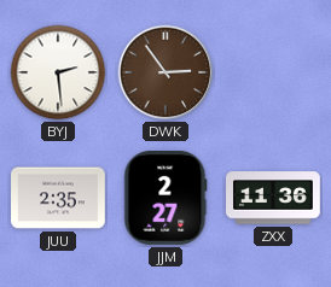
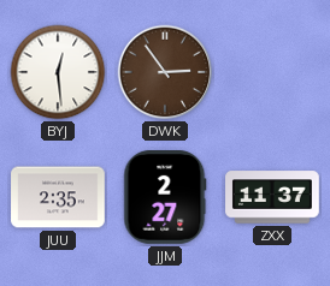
BYJ: 2:29 -> 12:29 (58, 72)
ZXX: 11:36 -> 11:37 (272, 197)
